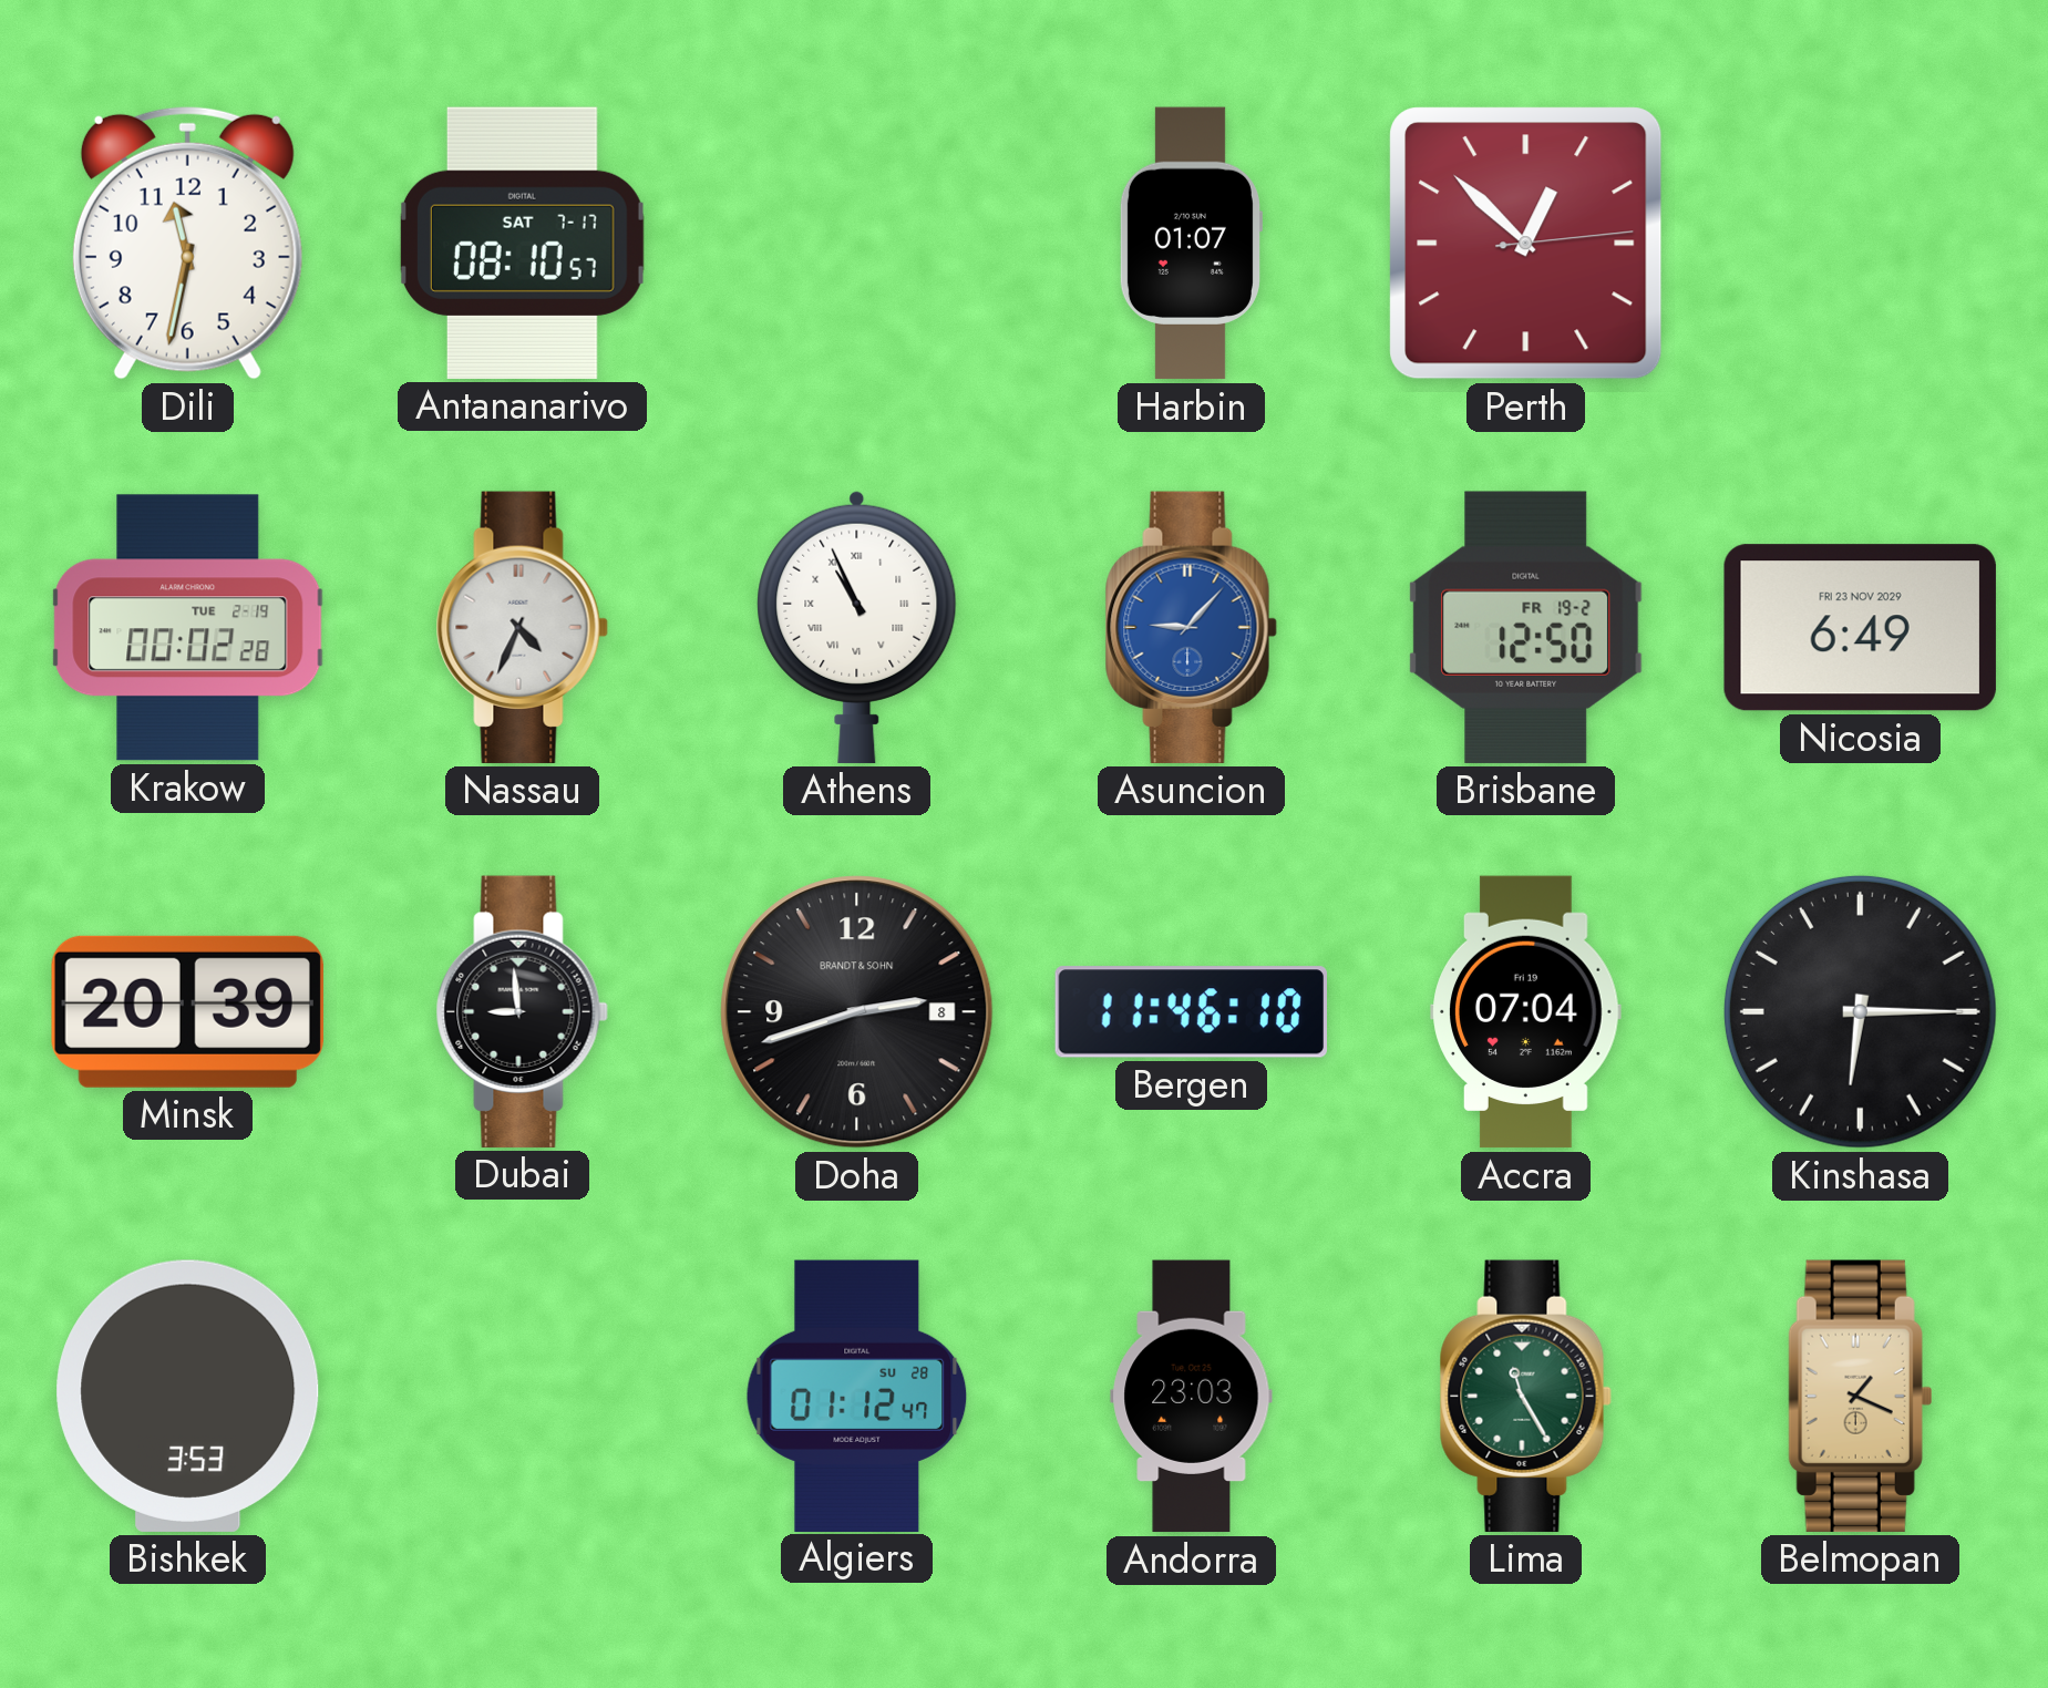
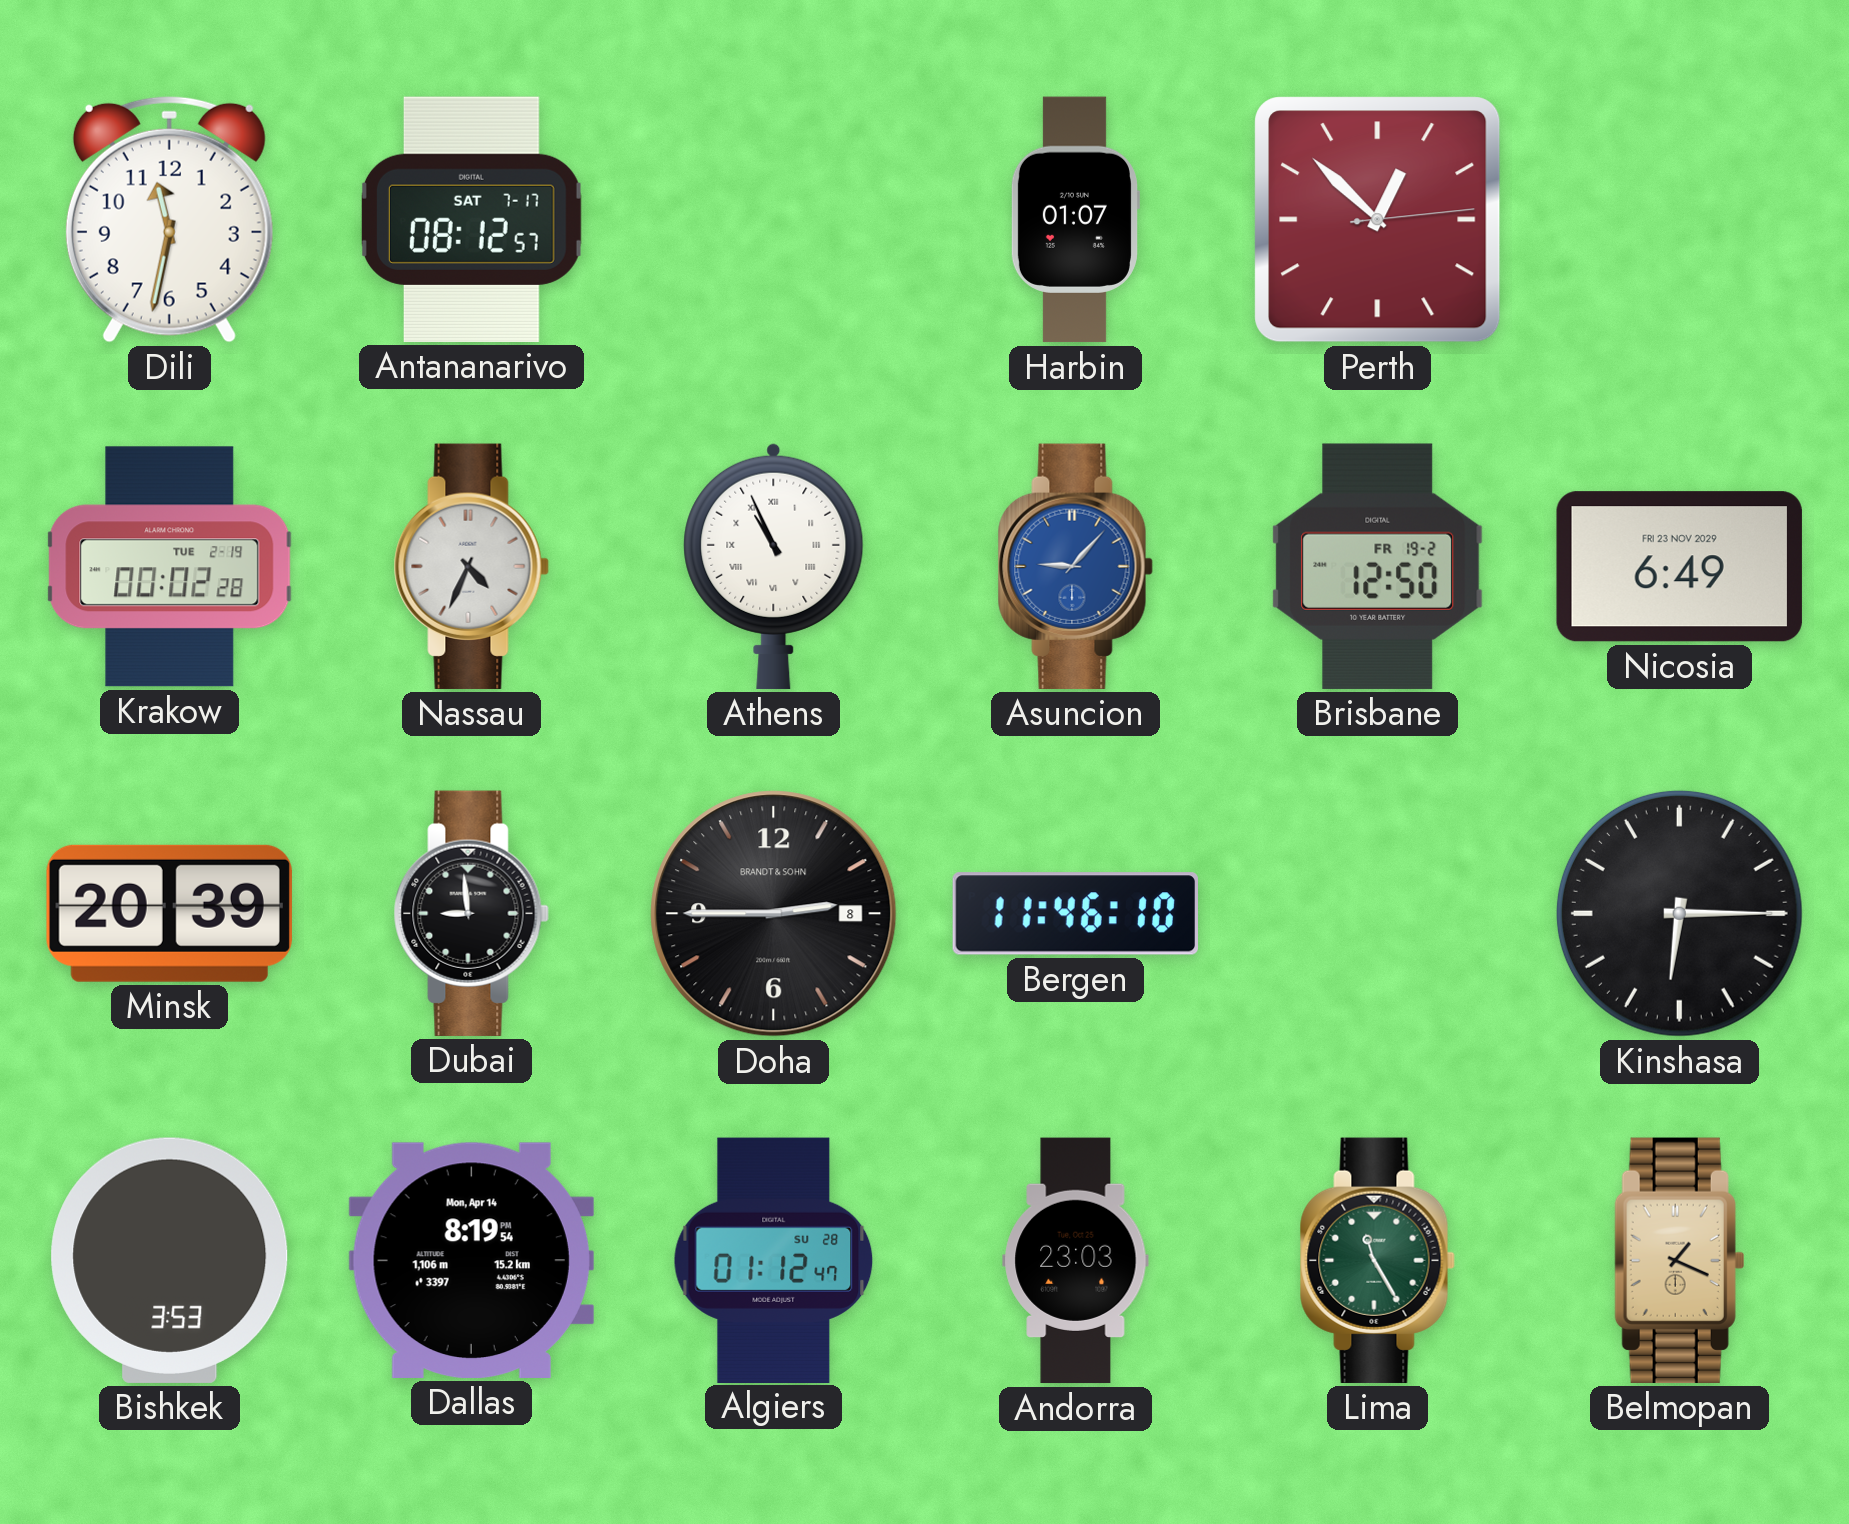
Antananarivo: 08:10 -> 08:12 (471, 219)
Doha: 2:42 -> 2:45 (774, 914)
Accra: 07:04 -> none (1526, 1012)
Dallas: none -> 8:19 (471, 1260)
